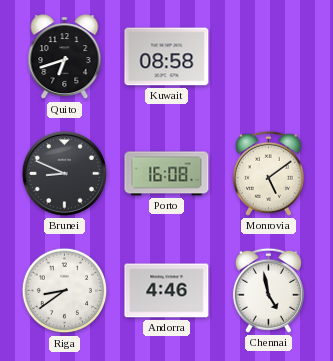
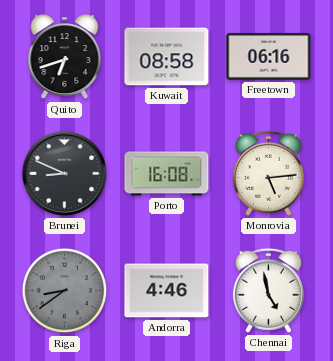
Freetown: none -> 06:16 (269, 57)
Monrovia: 5:09 -> 5:14 (268, 173)
Riga dial: white -> grey (65, 291)
